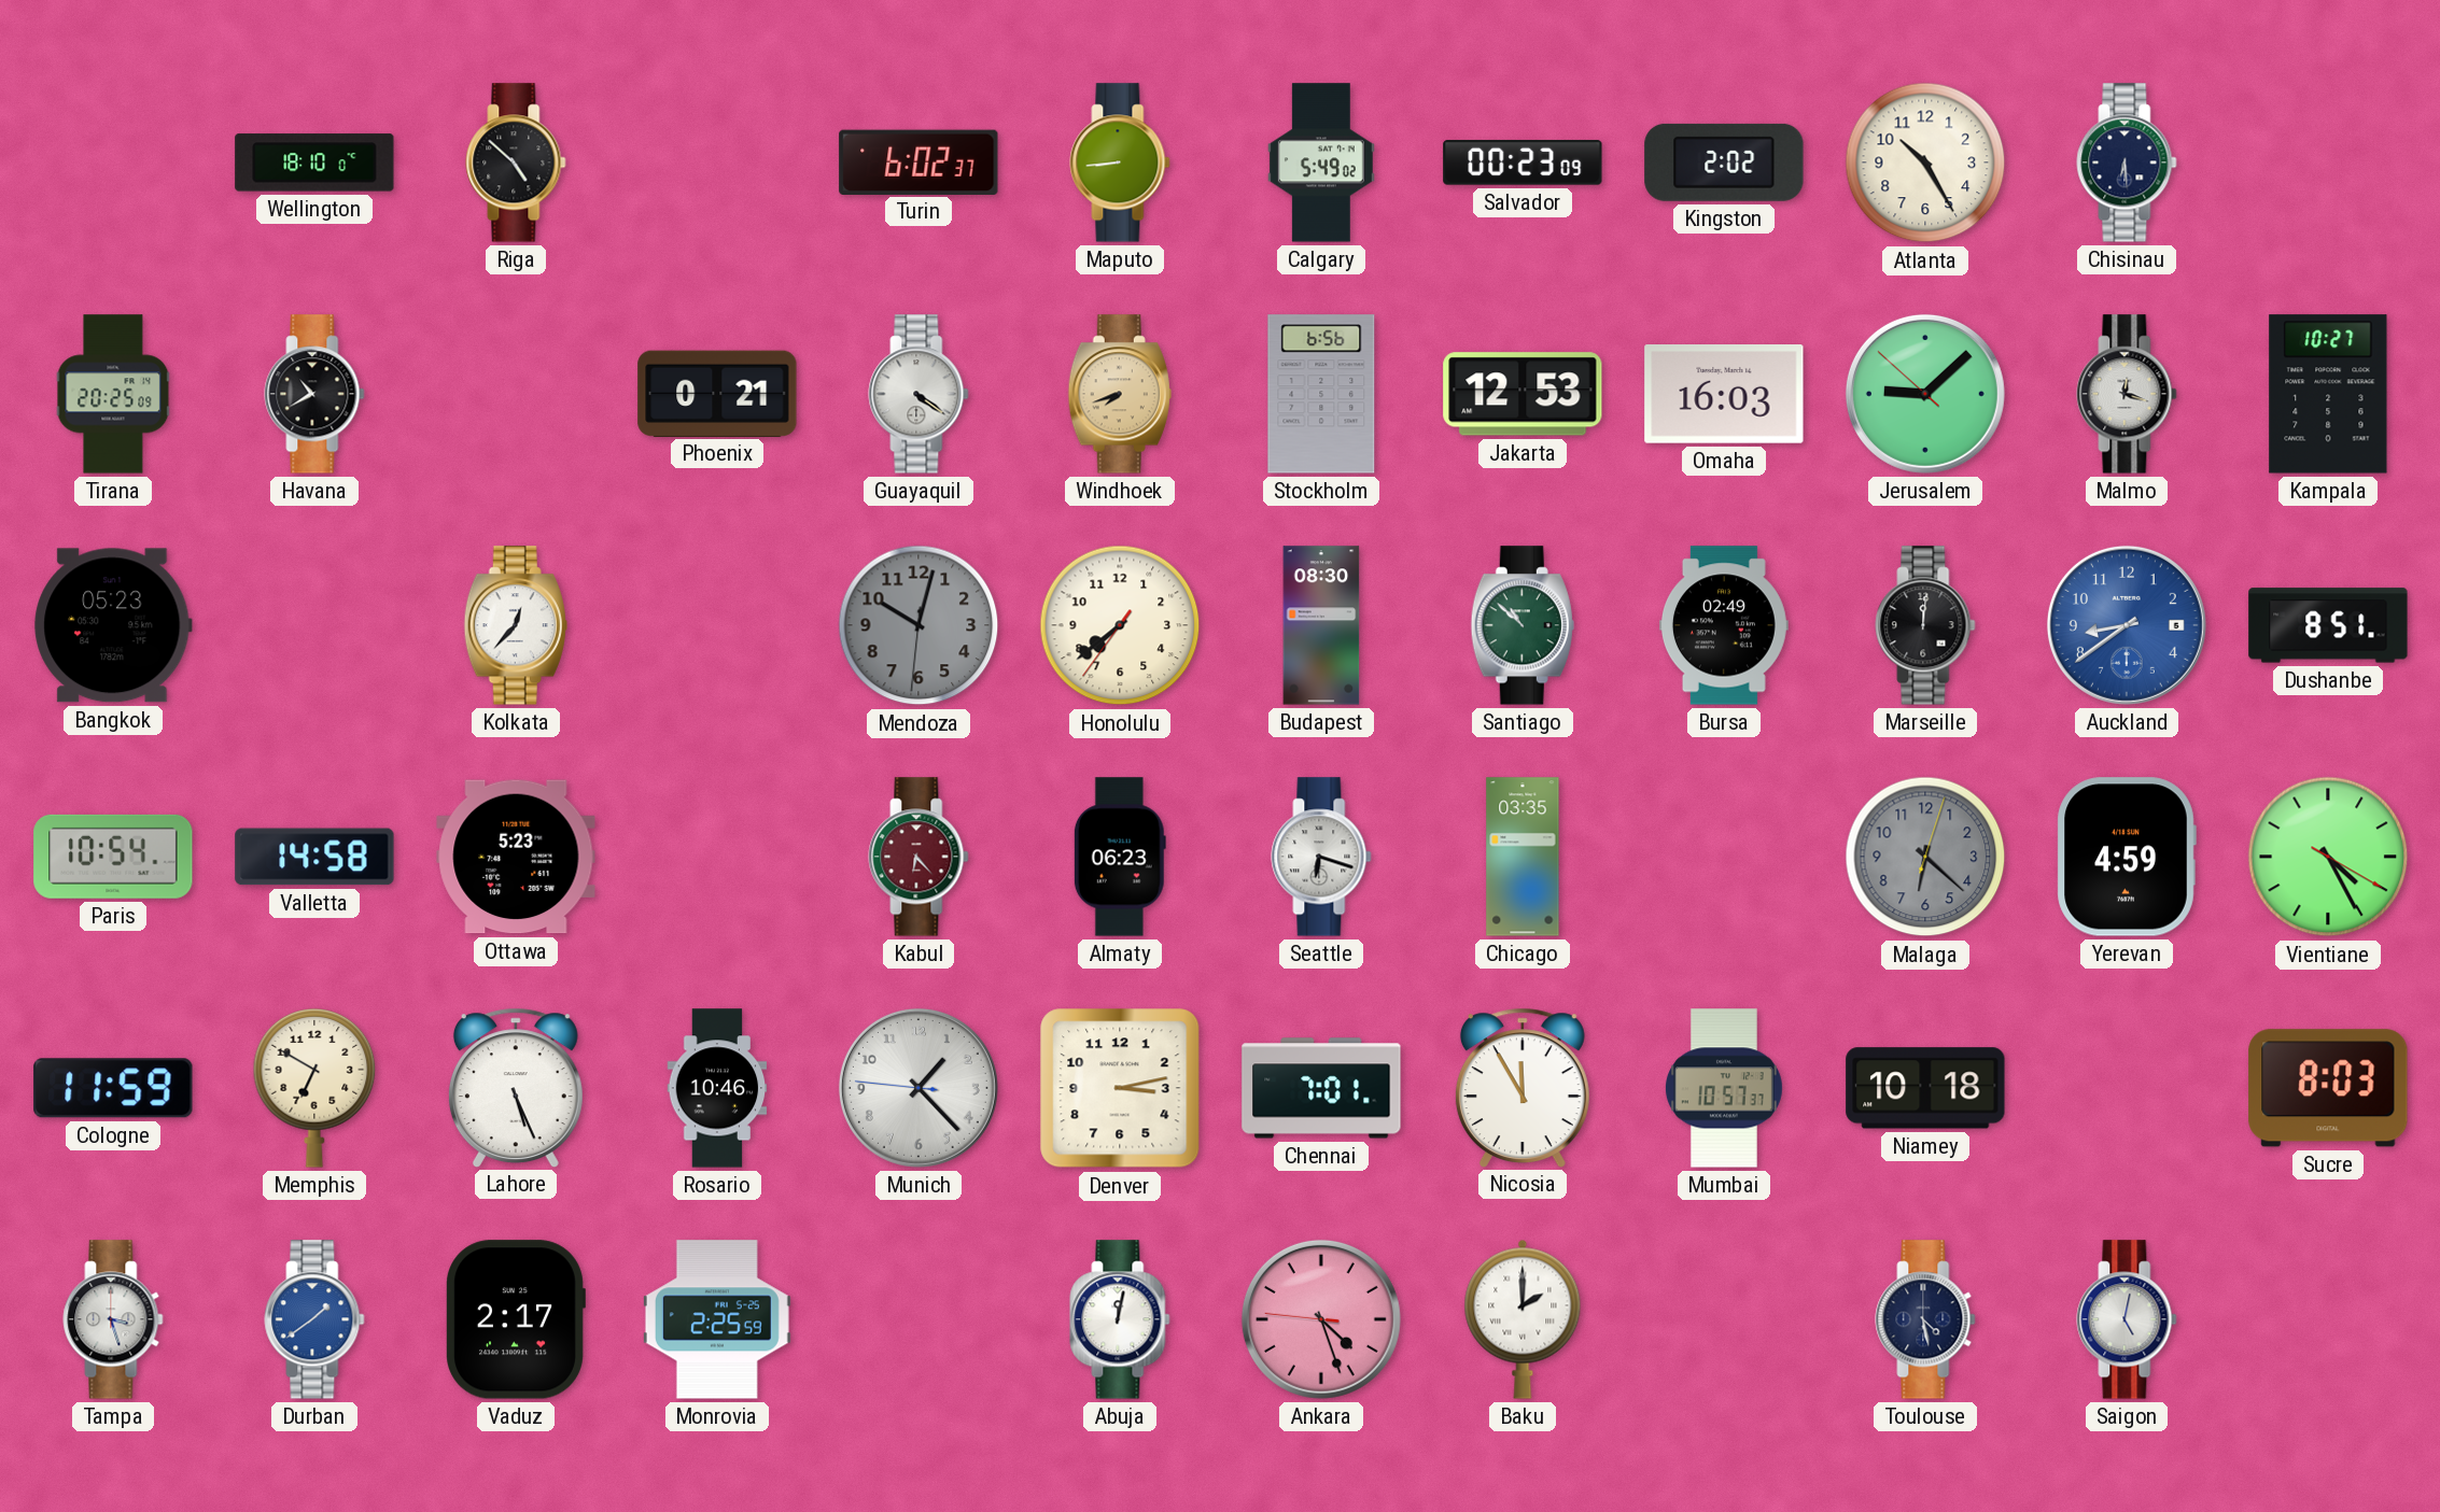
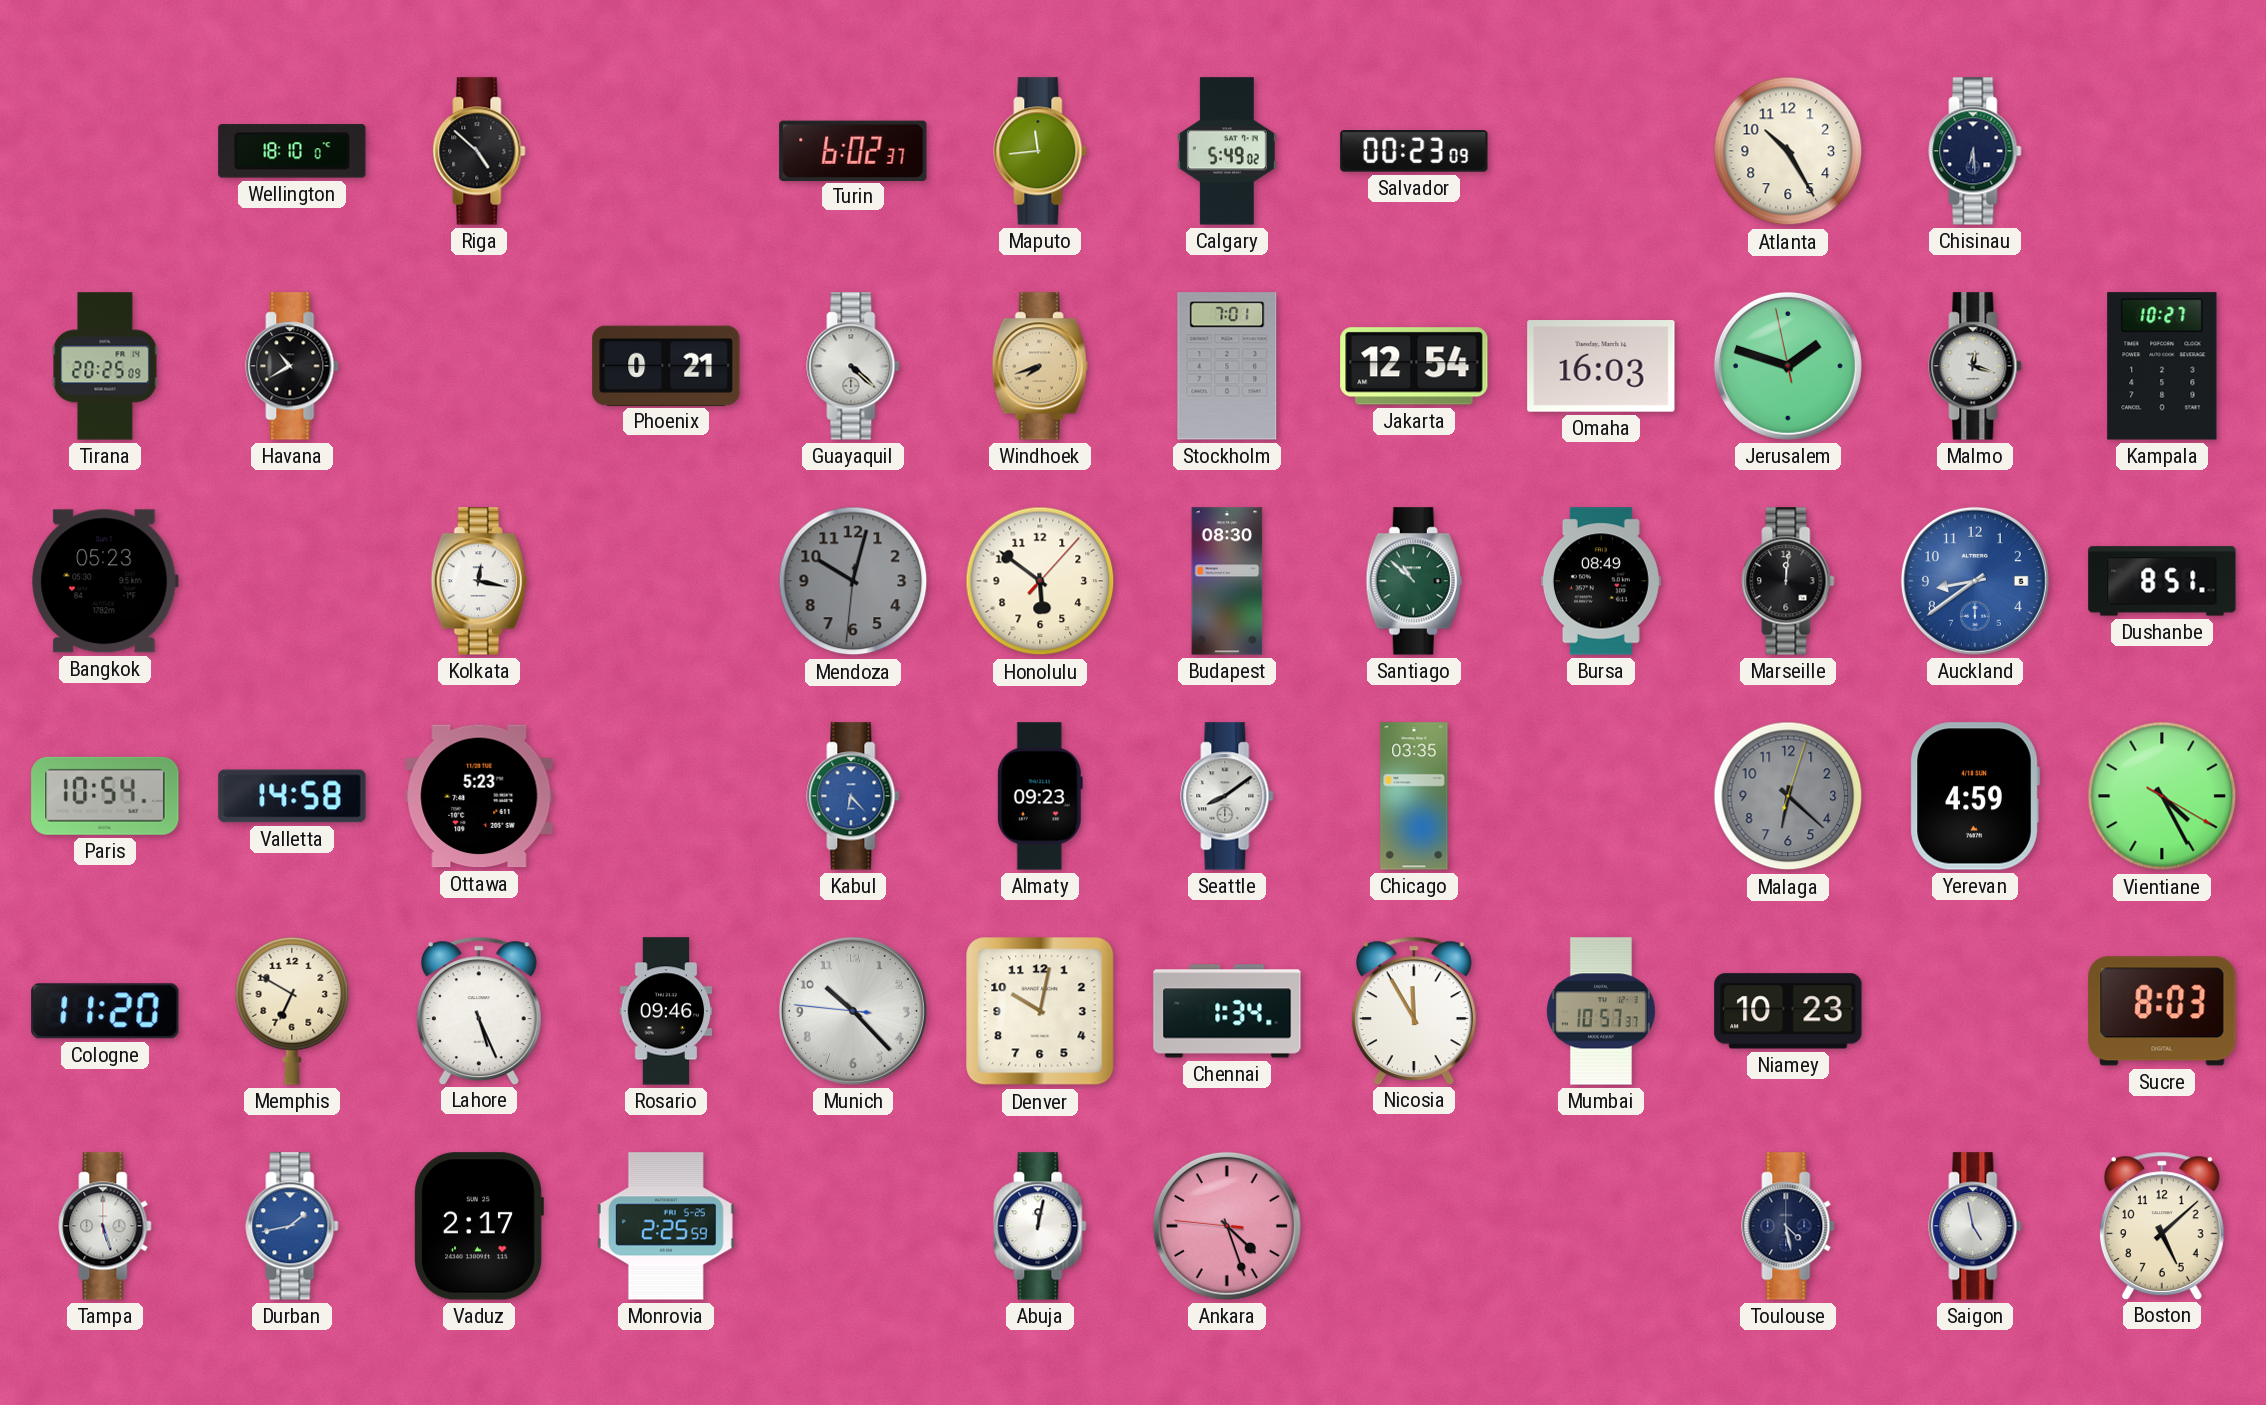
Maputo: 8:44 -> 11:44 (1040, 151)
Kingston: 2:02 -> none (1724, 162)
Guayaquil: 4:21 -> 4:22 (853, 366)
Stockholm: 6:56 -> 7:01 (1227, 366)
Jakarta: 12:53 -> 12:54 (1414, 366)
Jerusalem: 9:07 -> 1:47 (1788, 366)
Kolkata: 12:37 -> 12:17 (479, 581)
Honolulu: 7:38 -> 5:51 (1040, 581)
Bursa: 02:49 -> 08:49 (1601, 581)
Kabul dial: burgundy -> blue (853, 796)
Almaty: 06:23 -> 09:23 (1040, 796)
Seattle: 6:18 -> 8:09 (1227, 796)
Cologne: 11:59 -> 11:20 (105, 1011)
Rosario: 10:46 -> 09:46 (666, 1011)
Munich: 1:22 -> 10:22 (853, 1011)
Denver: 3:13 -> 10:02 (1040, 1011)
Chennai: 7:01 -> 1:34 (1227, 1011)
Niamey: 10:18 -> 10:23 (1788, 1011)
Tampa: 3:27 -> 5:27 (105, 1226)
Durban: 1:39 -> 1:43 (292, 1226)
Baku: 2:00 -> none (1523, 1319)
Saigon: 5:02 -> 4:58 (1975, 1226)
Boston: none -> 5:08 (2162, 1225)
